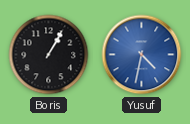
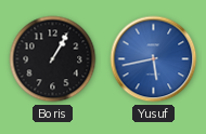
Yusuf: 4:32 -> 5:43 (154, 59)
